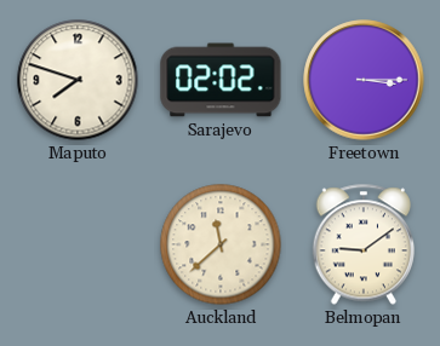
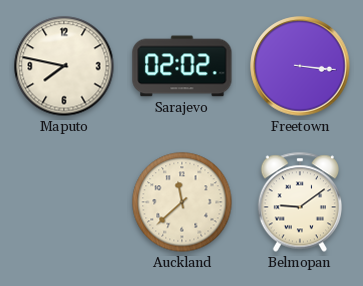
Maputo: 7:48 -> 7:47 (64, 66)
Freetown: 3:15 -> 3:16 (300, 66)
